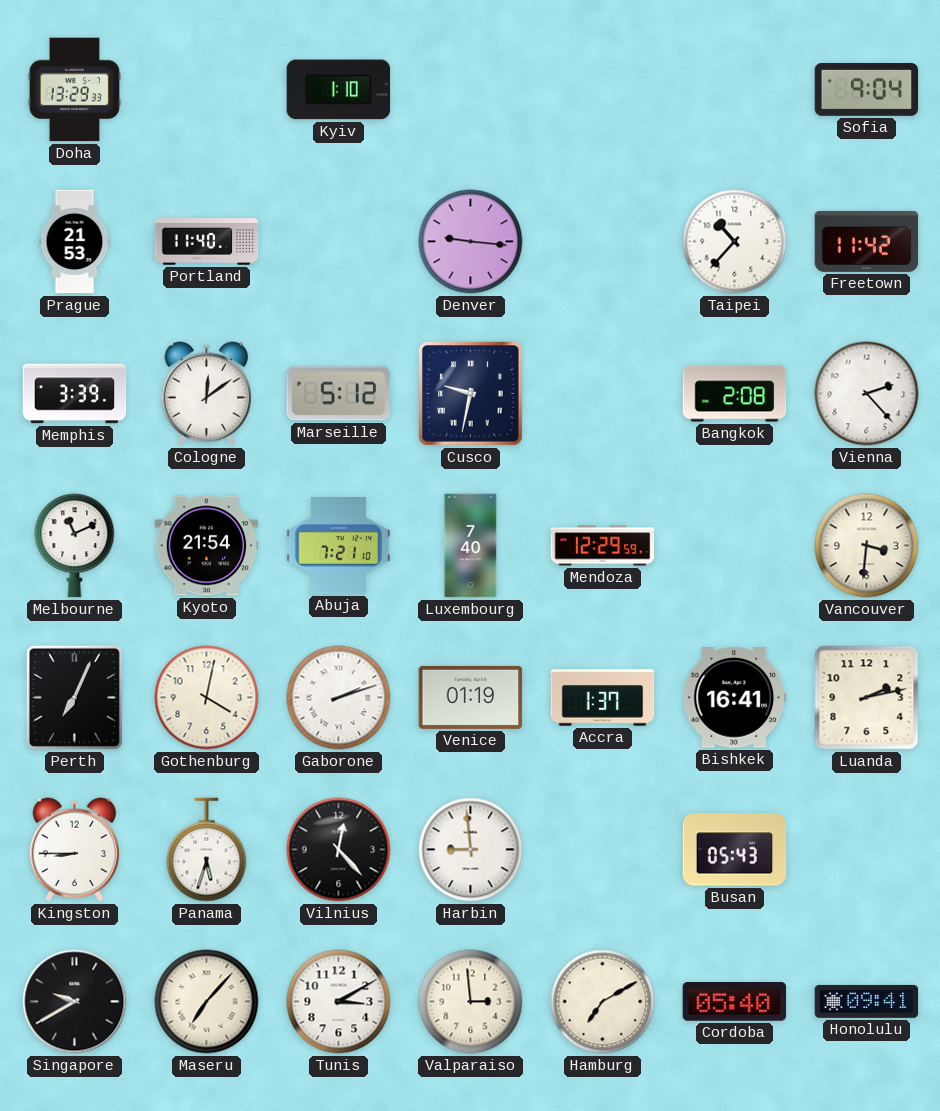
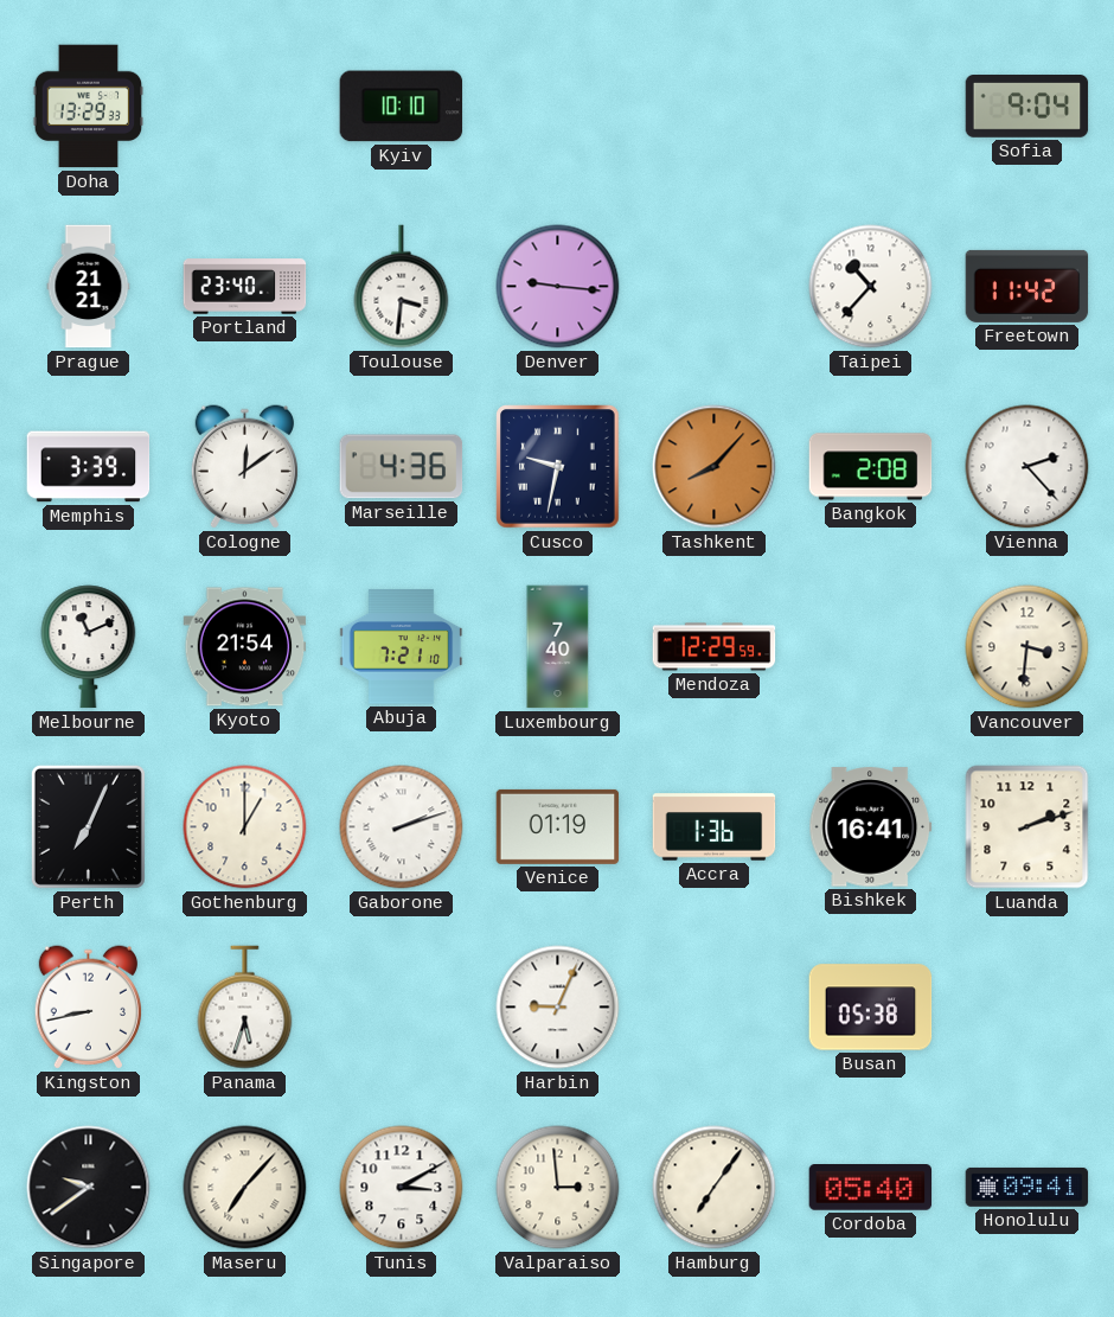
Kyiv: 1:10 -> 10:10 (402, 107)
Prague: 21:53 -> 21:21 (89, 287)
Portland: 11:40 -> 23:40 (245, 287)
Toulouse: none -> 3:31 (402, 287)
Marseille: 5:12 -> 4:36 (402, 467)
Tashkent: none -> 8:07 (715, 467)
Gothenburg: 4:02 -> 1:00 (245, 827)
Accra: 1:37 -> 1:36 (715, 827)
Luanda: 2:13 -> 2:12 (1027, 827)
Kingston: 8:45 -> 8:43 (88, 1008)
Vilnius: 12:23 -> none (339, 850)
Harbin: 8:59 -> 9:04 (558, 1008)
Busan: 05:43 -> 05:38 (871, 1008)
Singapore: 9:40 -> 9:39 (89, 1188)
Hamburg: 7:10 -> 7:06 (715, 1188)
